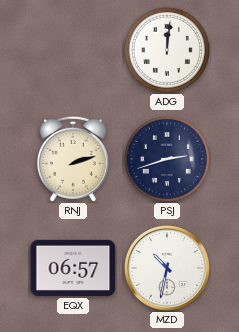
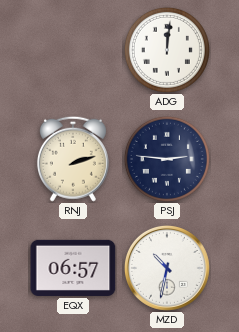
PSJ: 2:42 -> 2:46 (167, 159)
